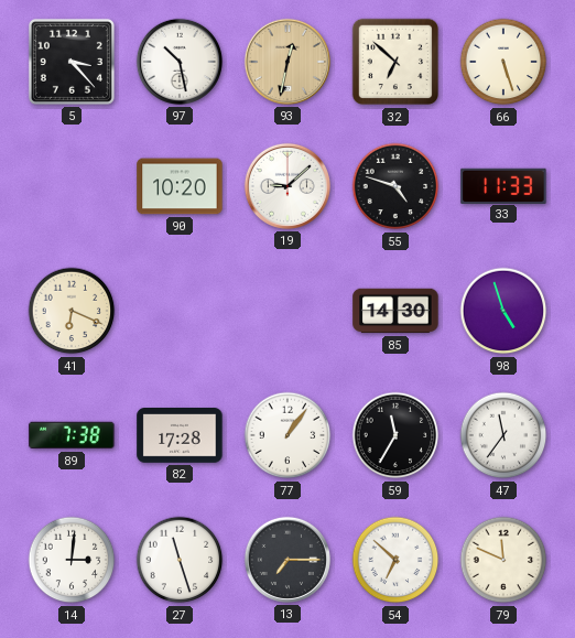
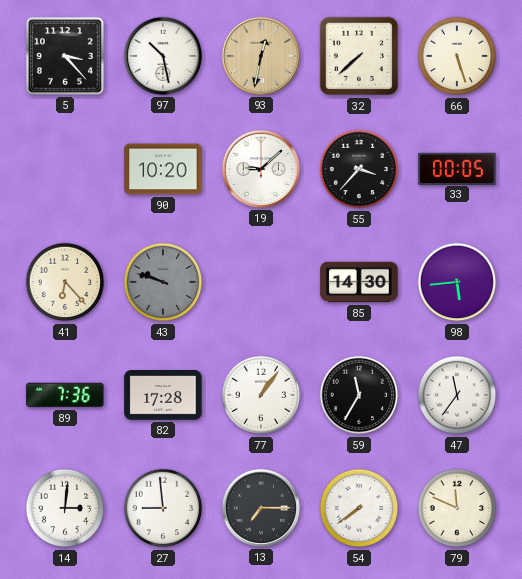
32: 6:52 -> 7:38 (359, 56)
55: 4:48 -> 3:37 (359, 169)
33: 11:33 -> 00:05 (457, 168)
41: 6:19 -> 6:23 (65, 282)
43: none -> 9:48 (163, 282)
98: 4:57 -> 5:44 (457, 282)
89: 7:38 -> 7:36 (65, 395)
27: 11:27 -> 8:59 (163, 508)
54: 6:52 -> 7:39 (359, 508)
